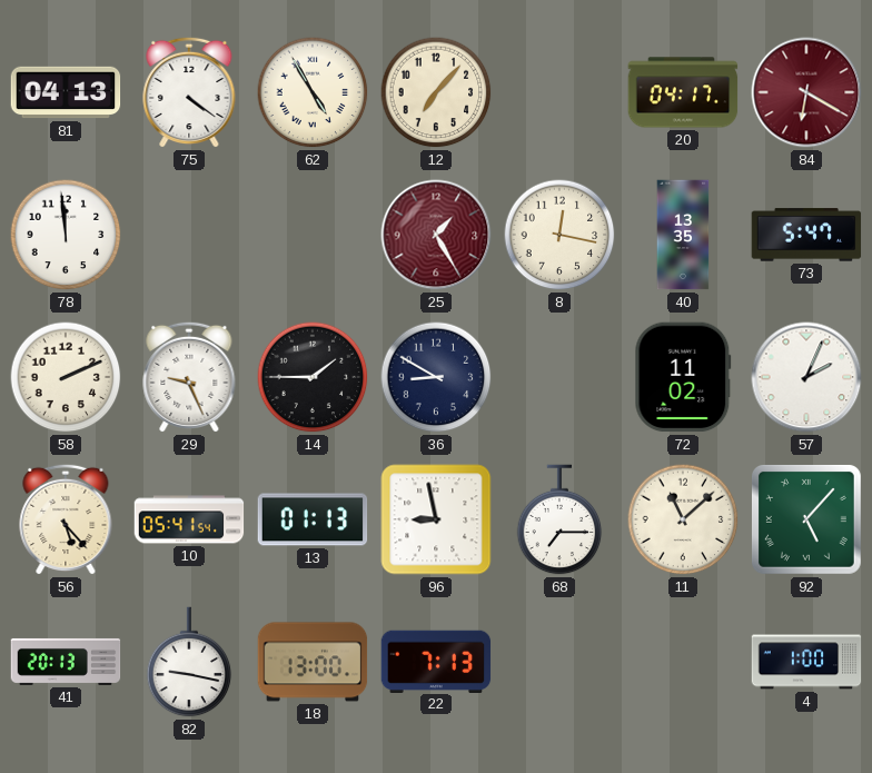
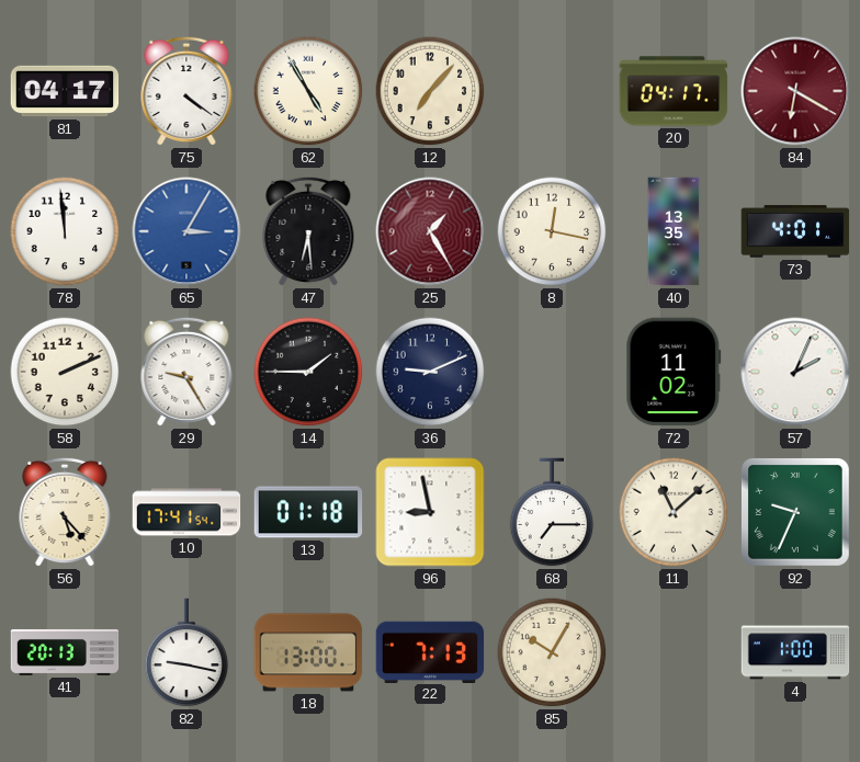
81: 04:13 -> 04:17 (65, 91)
65: none -> 3:05 (186, 231)
47: none -> 6:29 (308, 231)
73: 5:47 -> 4:01 (795, 231)
29: 9:26 -> 9:25 (186, 372)
36: 8:50 -> 9:11 (430, 372)
10: 05:41 -> 17:41 (186, 512)
13: 01:13 -> 01:18 (308, 512)
92: 5:07 -> 9:34 (795, 512)
85: none -> 10:05 (552, 652)
